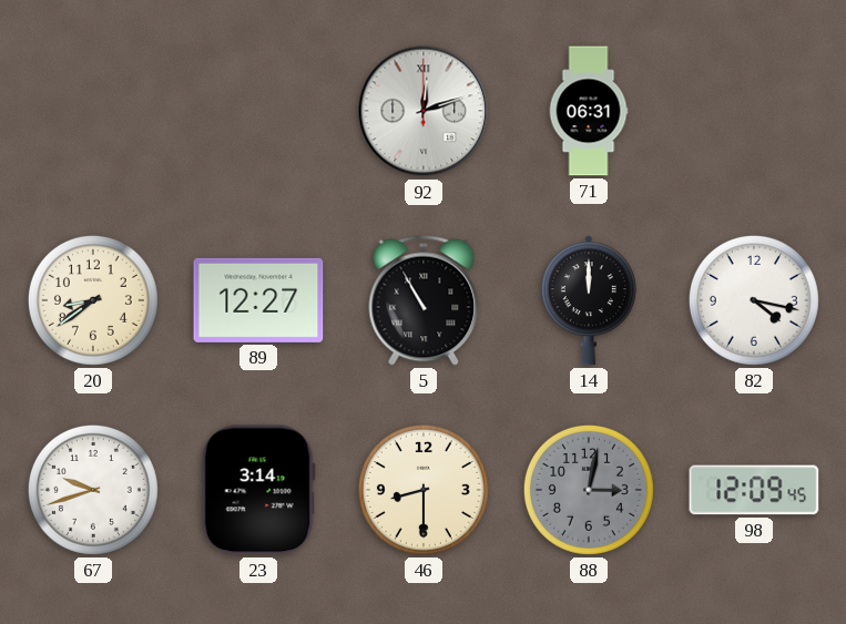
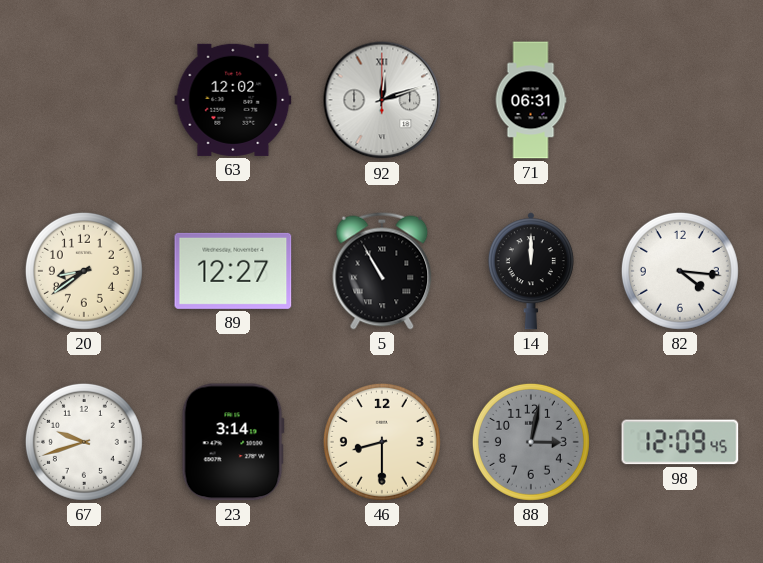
63: none -> 12:02 (233, 100)
82: 4:17 -> 4:16 (680, 271)
